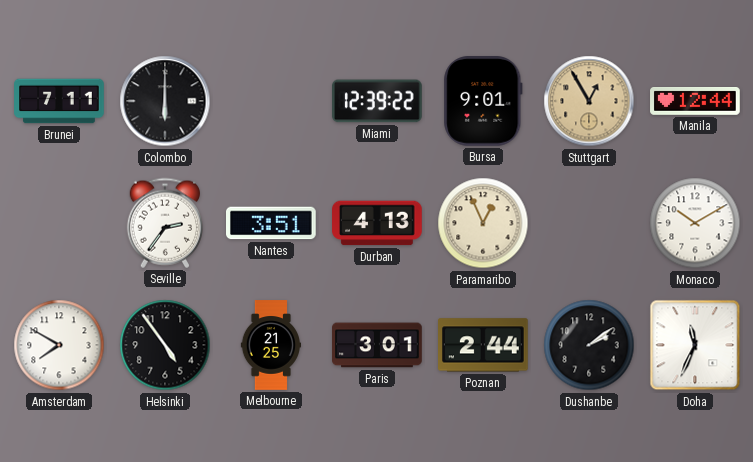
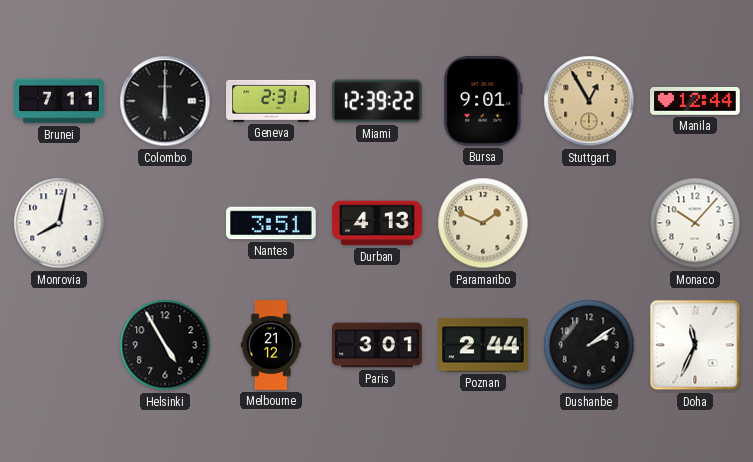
Geneva: none -> 2:31 (271, 101)
Monrovia: none -> 8:02 (59, 223)
Seville: 2:36 -> none (164, 223)
Paramaribo: 12:56 -> 1:49 (483, 223)
Monaco: 10:10 -> 10:07 (695, 223)
Amsterdam: 7:50 -> none (59, 345)
Helsinki: 4:54 -> 4:55 (165, 345)
Melbourne: 21:25 -> 21:12 (271, 345)
